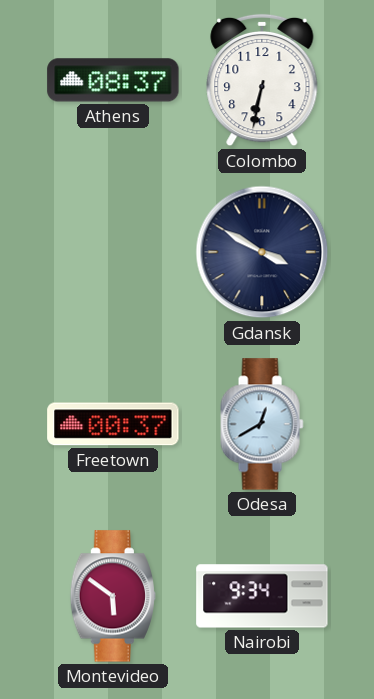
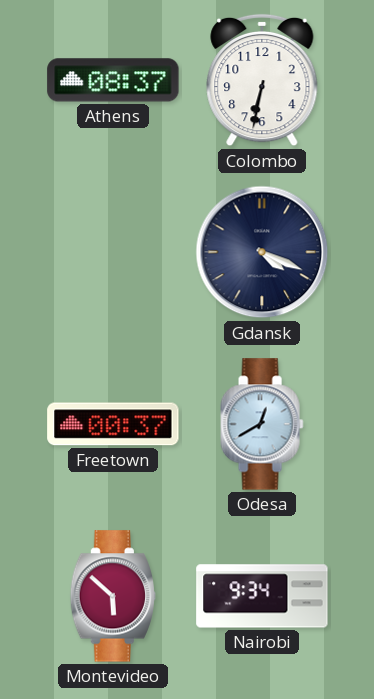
Gdansk: 3:50 -> 4:19 (262, 252)
Montevideo: 5:51 -> 5:52 (112, 596)
